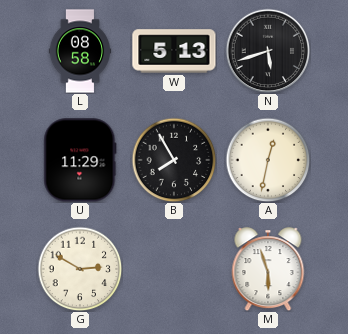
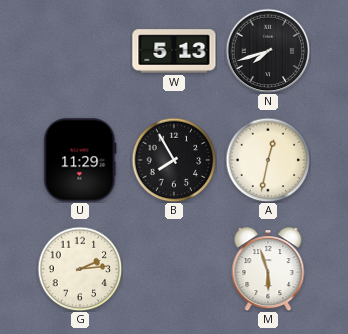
L: 08:58 -> none (80, 51)
N: 5:42 -> 7:42 (268, 51)
G: 2:50 -> 2:14 (80, 269)
